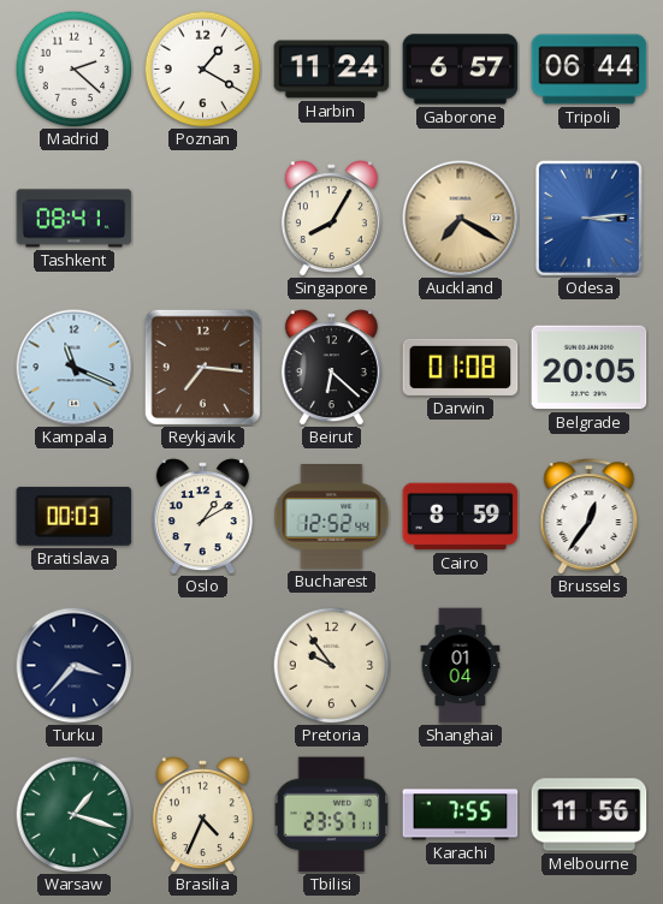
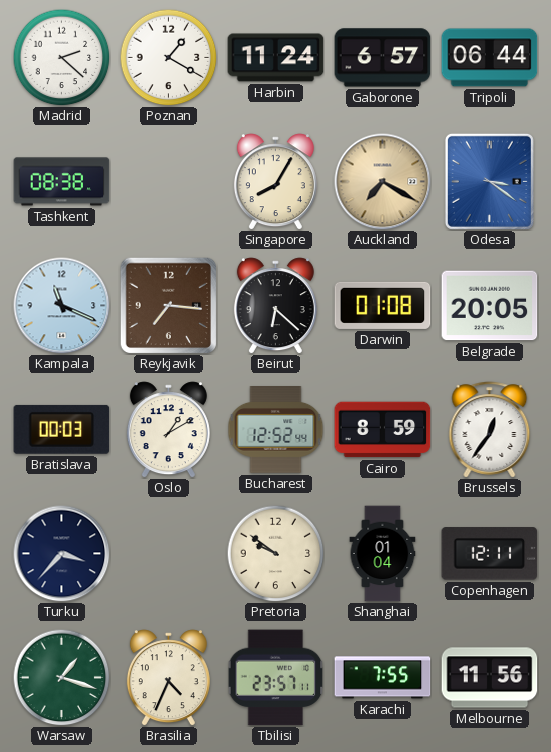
Tashkent: 08:41 -> 08:38 (62, 182)
Odesa: 3:14 -> 3:21 (489, 181)
Pretoria: 9:54 -> 9:51 (275, 553)
Copenhagen: none -> 12:11 (490, 554)
